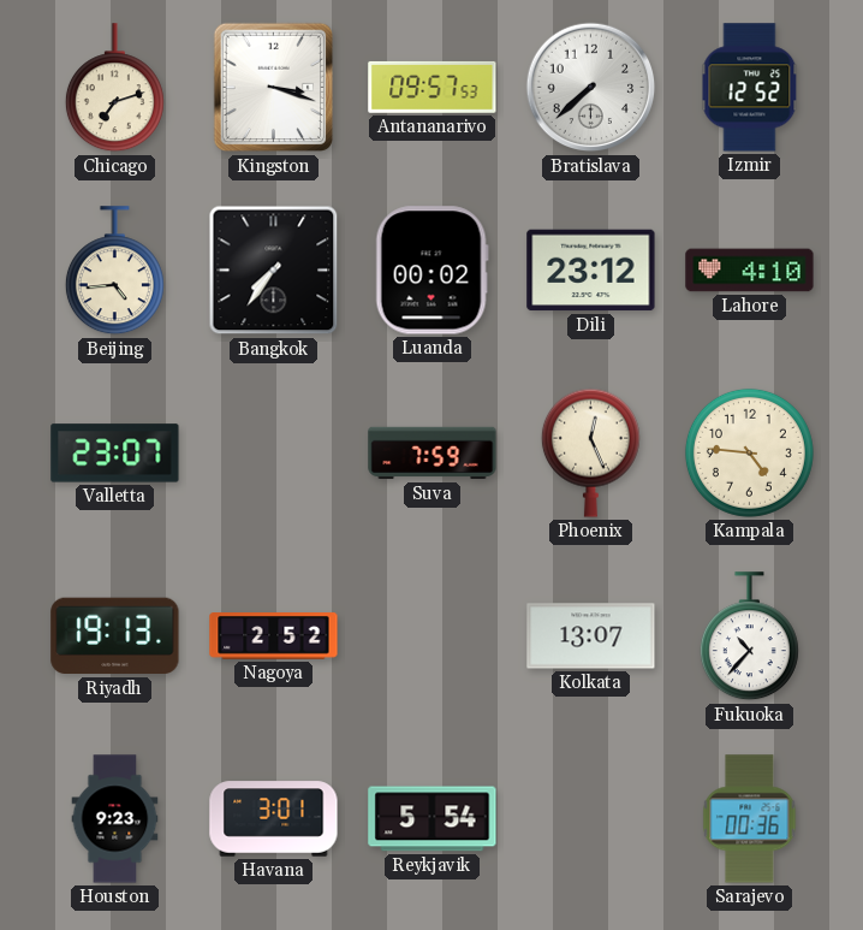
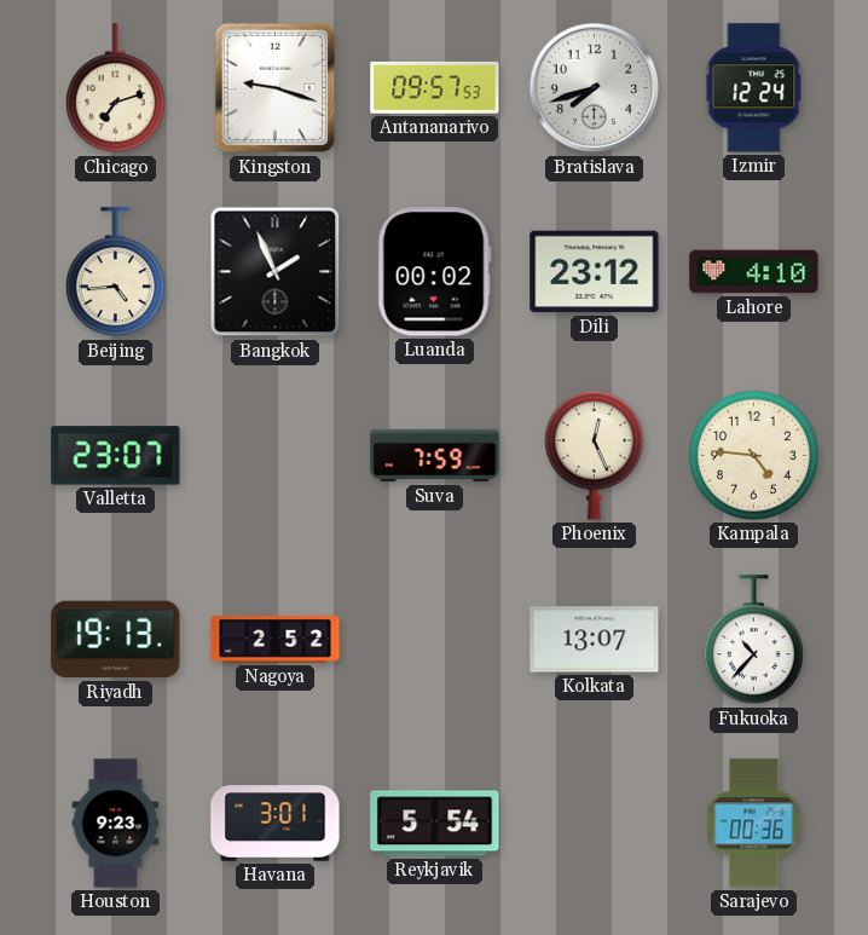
Kingston: 3:18 -> 9:18 (276, 88)
Bratislava: 7:38 -> 7:42 (595, 88)
Izmir: 12:52 -> 12:24 (754, 88)
Bangkok: 7:36 -> 1:56 (276, 272)
